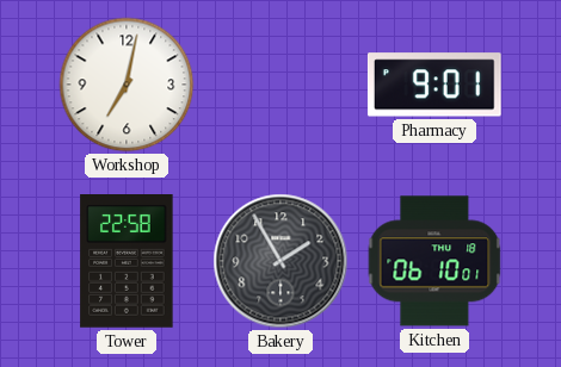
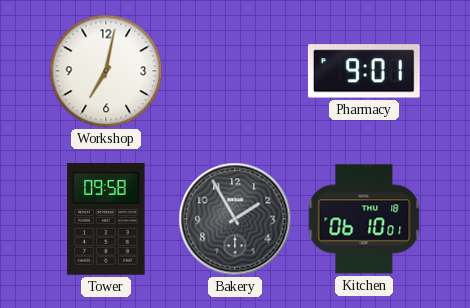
Tower: 22:58 -> 09:58 (106, 220)
